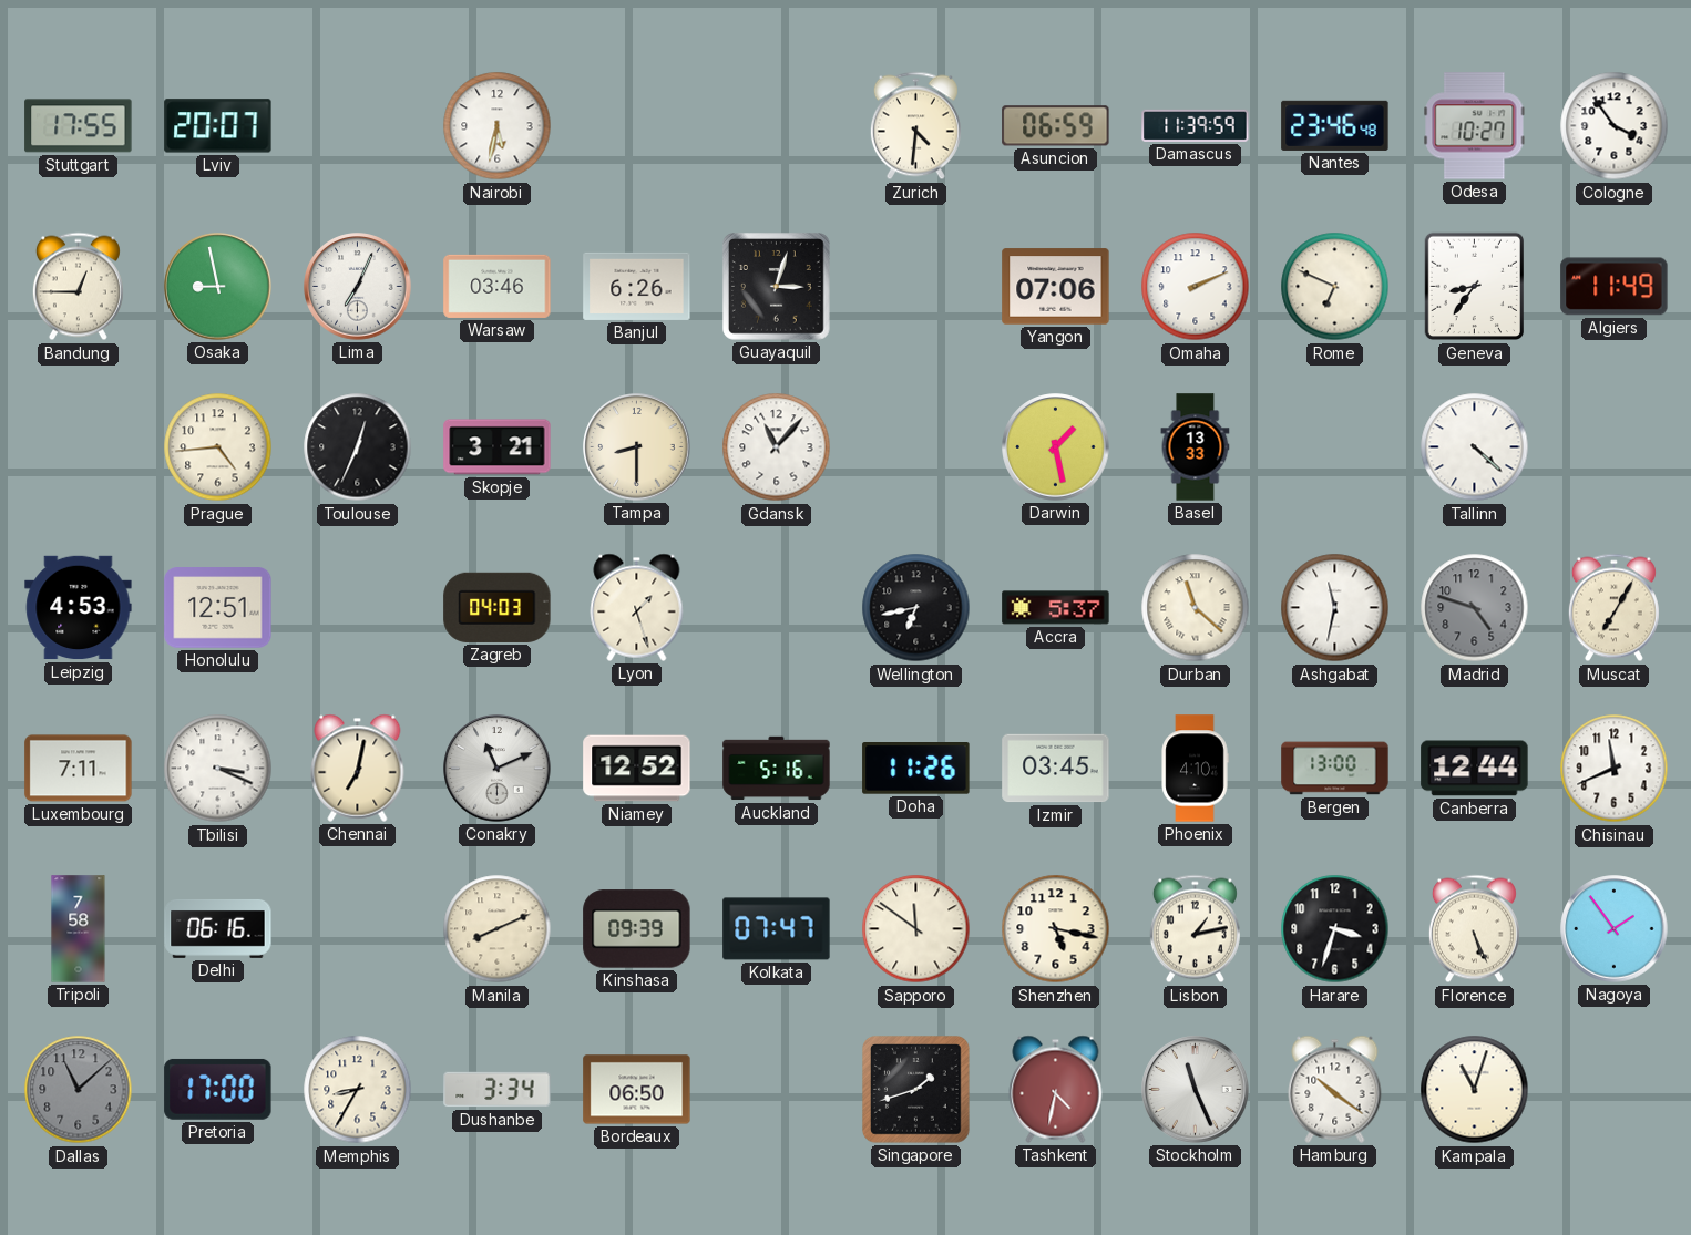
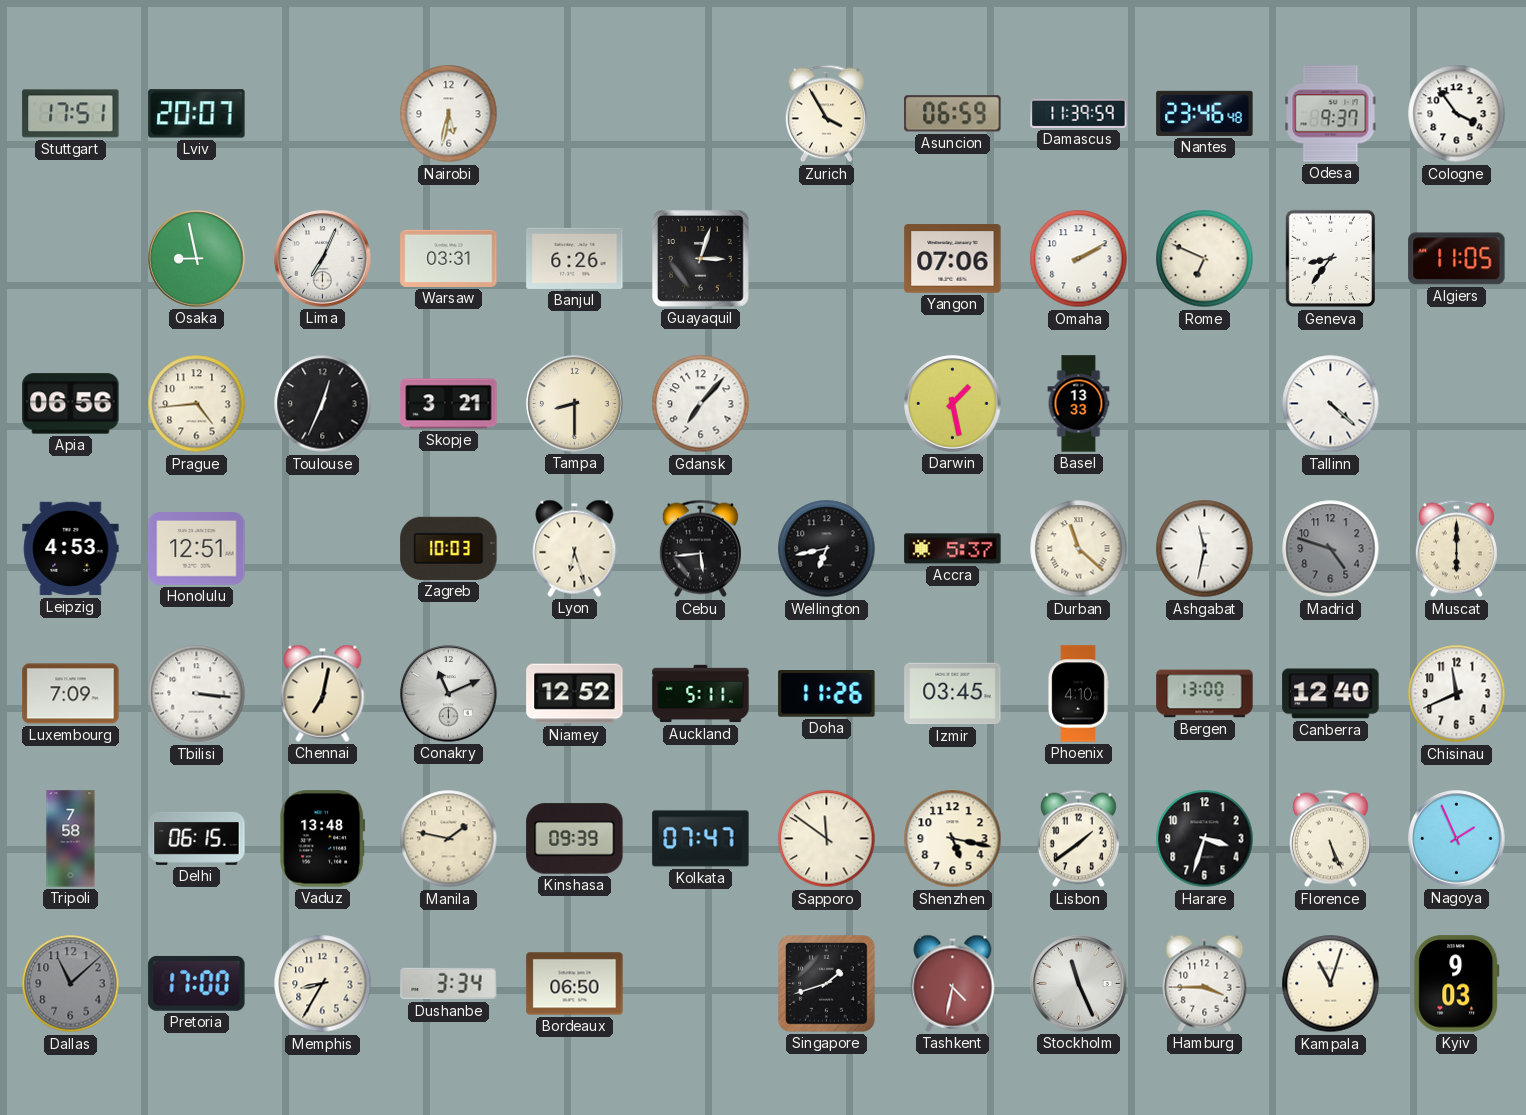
Stuttgart: 17:55 -> 17:51 (71, 114)
Zurich: 4:31 -> 3:55 (826, 114)
Odesa: 10:27 -> 9:37 (1331, 114)
Bandung: 12:45 -> none (78, 287)
Warsaw: 03:46 -> 03:31 (449, 258)
Omaha: 2:11 -> 2:10 (1079, 259)
Algiers: 11:49 -> 11:05 (1457, 259)
Apia: none -> 06:56 (71, 404)
Gdansk: 11:07 -> 7:07 (701, 404)
Zagreb: 04:03 -> 10:03 (449, 548)
Lyon: 1:27 -> 6:27 (575, 548)
Cebu: none -> 5:44 (700, 549)
Muscat: 7:05 -> 6:00 (1456, 549)
Luxembourg: 7:11 -> 7:09 (71, 694)
Tbilisi: 3:19 -> 3:16 (197, 694)
Auckland: 5:16 -> 5:11 (701, 694)
Canberra: 12:44 -> 12:40 (1331, 694)
Delhi: 06:16 -> 06:15 (197, 839)
Vaduz: none -> 13:48 (323, 839)
Manila: 8:11 -> 1:47 (449, 839)
Lisbon: 1:13 -> 1:39 (1078, 839)
Nagoya: 1:54 -> 1:56 (1457, 839)
Hamburg: 10:21 -> 3:45 (1205, 983)
Kyiv: none -> 9:03 (1457, 984)
